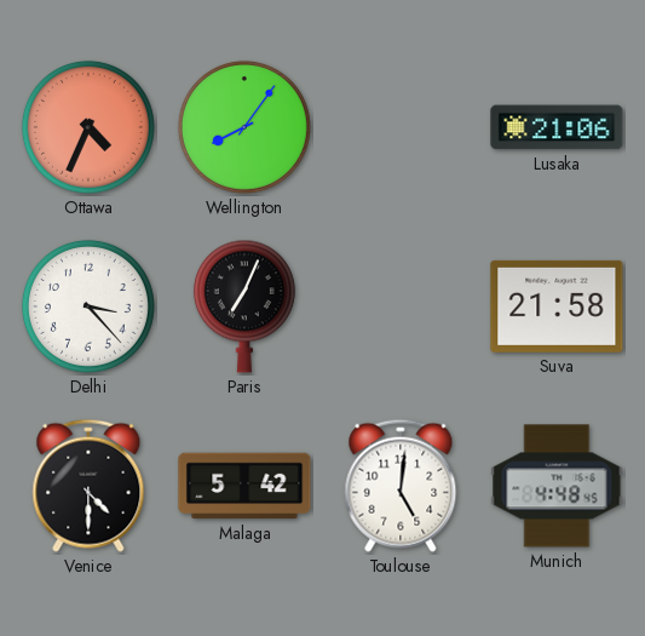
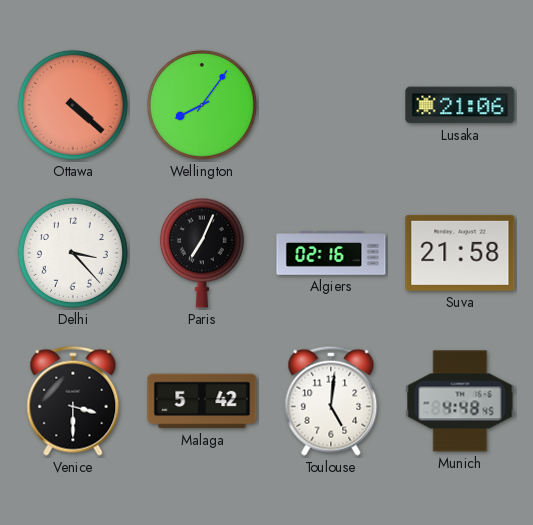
Ottawa: 4:34 -> 4:22 (73, 105)
Algiers: none -> 02:16 (331, 253)
Venice: 4:30 -> 3:30 (73, 401)
